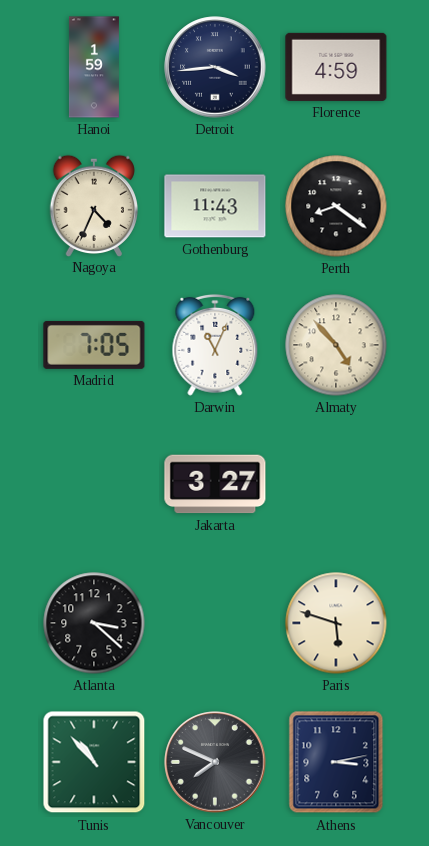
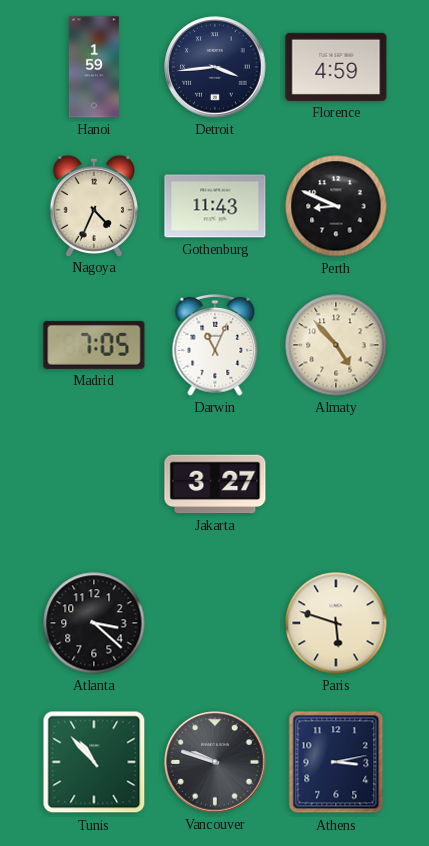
Perth: 8:21 -> 8:49 (336, 206)
Vancouver: 7:49 -> 9:48 (215, 762)
